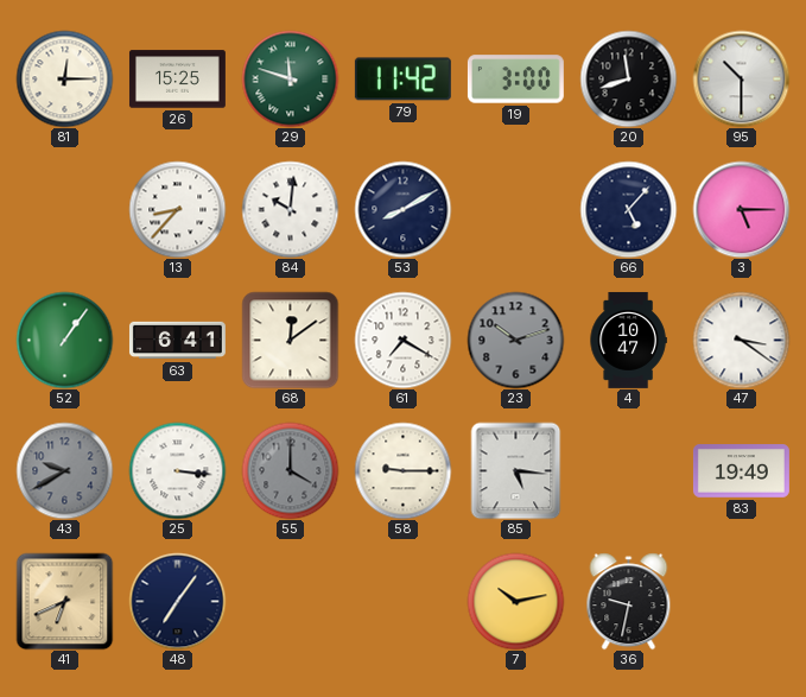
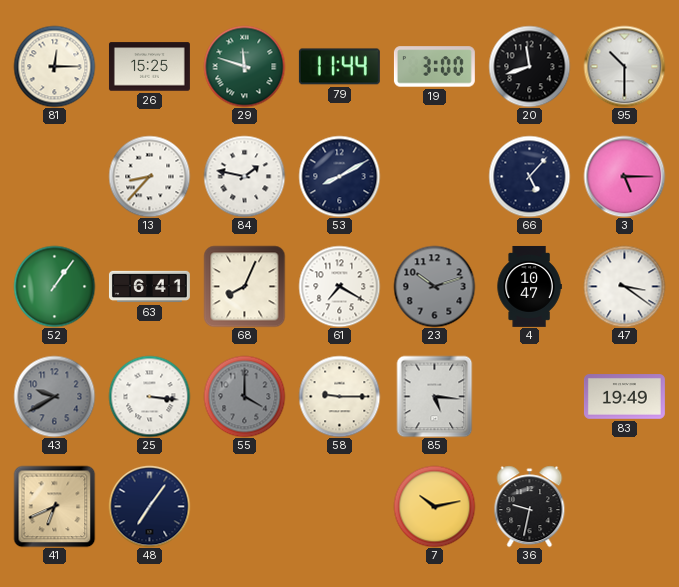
79: 11:42 -> 11:44 (339, 67)
84: 10:01 -> 1:47 (244, 176)
68: 12:09 -> 8:04 (244, 286)
